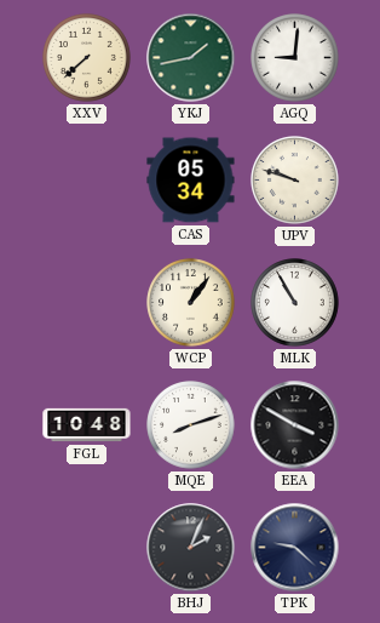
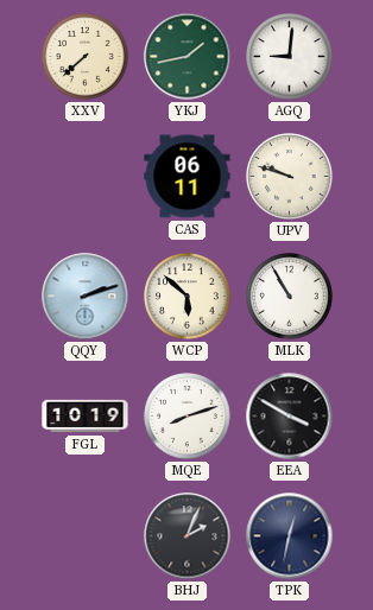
CAS: 05:34 -> 06:11 (188, 177)
QQY: none -> 2:12 (86, 297)
WCP: 1:06 -> 5:52 (188, 297)
FGL: 10:48 -> 10:19 (86, 417)
TPK: 9:22 -> 12:32 (290, 536)
